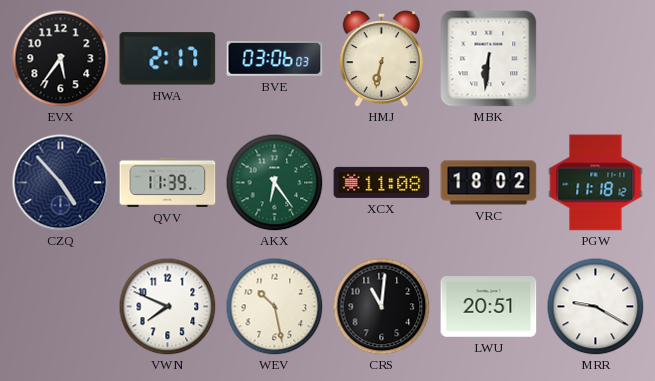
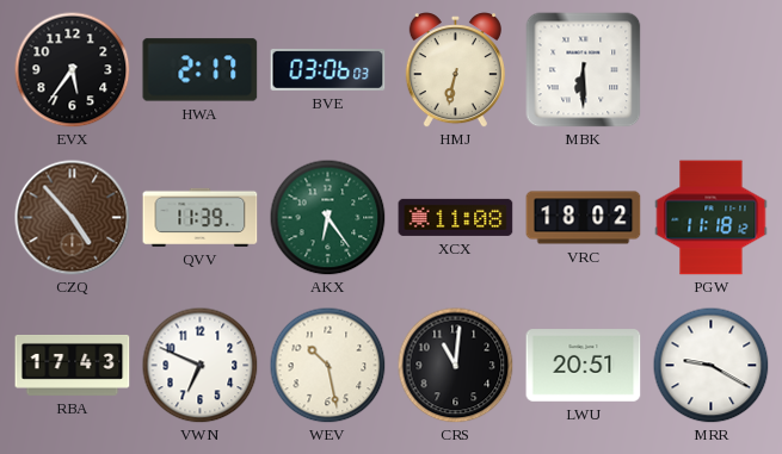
MBK: 6:31 -> 6:30 (584, 70)
CZQ dial: navy -> brown (73, 218)
RBA: none -> 17:43 (73, 365)
VWN: 7:49 -> 6:49 (199, 365)
